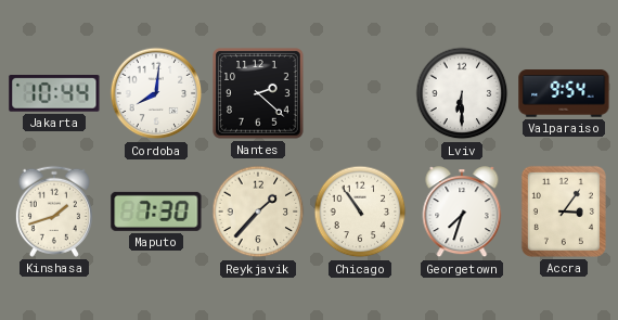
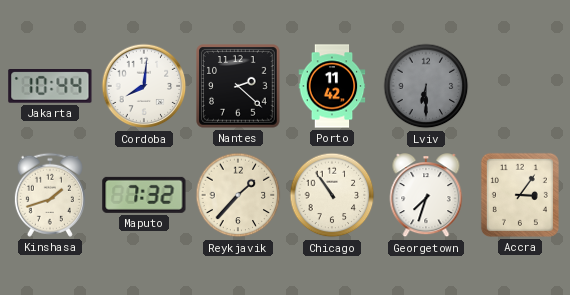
Porto: none -> 11:42 (332, 86)
Lviv dial: white -> grey (426, 86)
Valparaiso: 9:54 -> none (564, 93)
Maputo: 7:30 -> 7:32 (144, 195)
